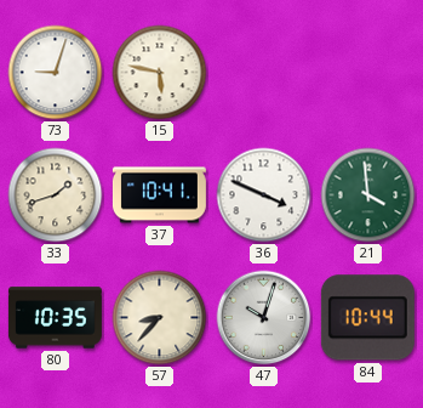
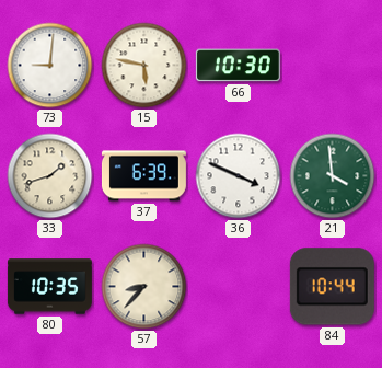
73: 9:03 -> 9:01 (50, 66)
66: none -> 10:30 (238, 66)
37: 10:41 -> 6:39 (143, 176)
47: 10:03 -> none (264, 318)
